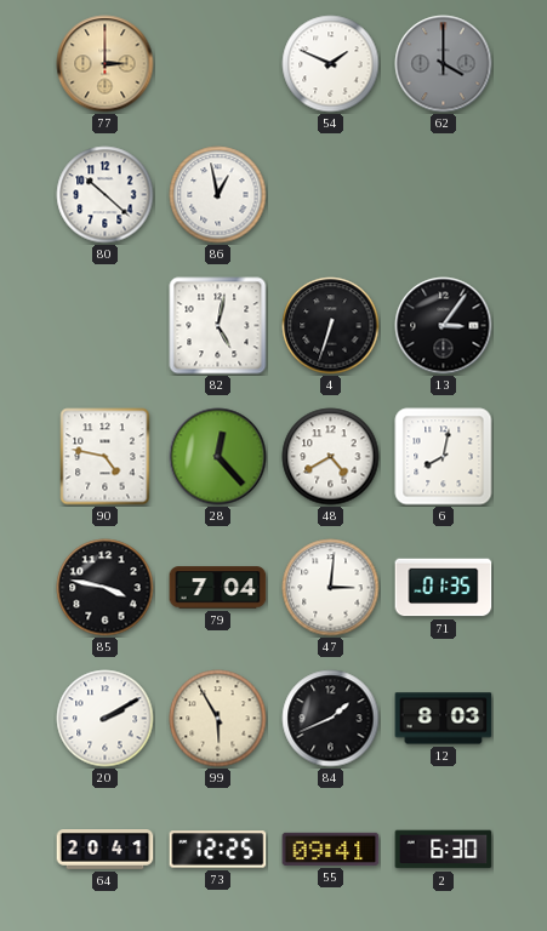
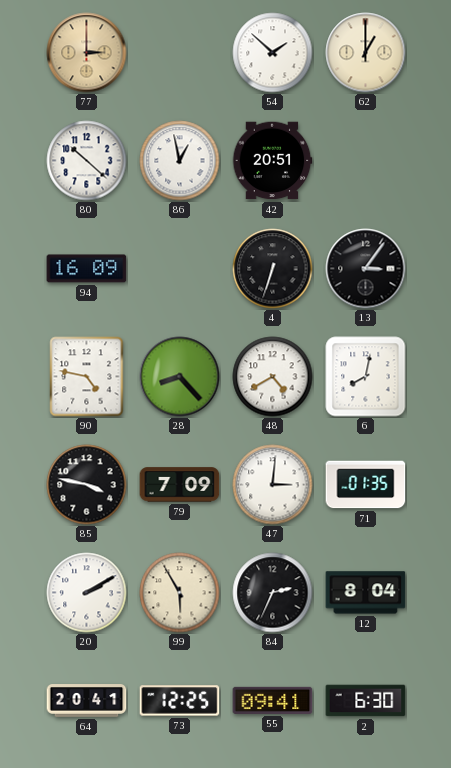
54: 1:49 -> 1:52 (273, 53)
62: 4:00 -> 1:00 (366, 53)
62 dial: grey -> cream (366, 53)
42: none -> 20:51 (272, 161)
94: none -> 16:09 (87, 269)
82: 5:02 -> none (218, 326)
28: 12:23 -> 8:23 (180, 377)
79: 7:04 -> 7:09 (180, 485)
84: 1:41 -> 2:34 (273, 593)
12: 8:03 -> 8:04 (366, 593)
